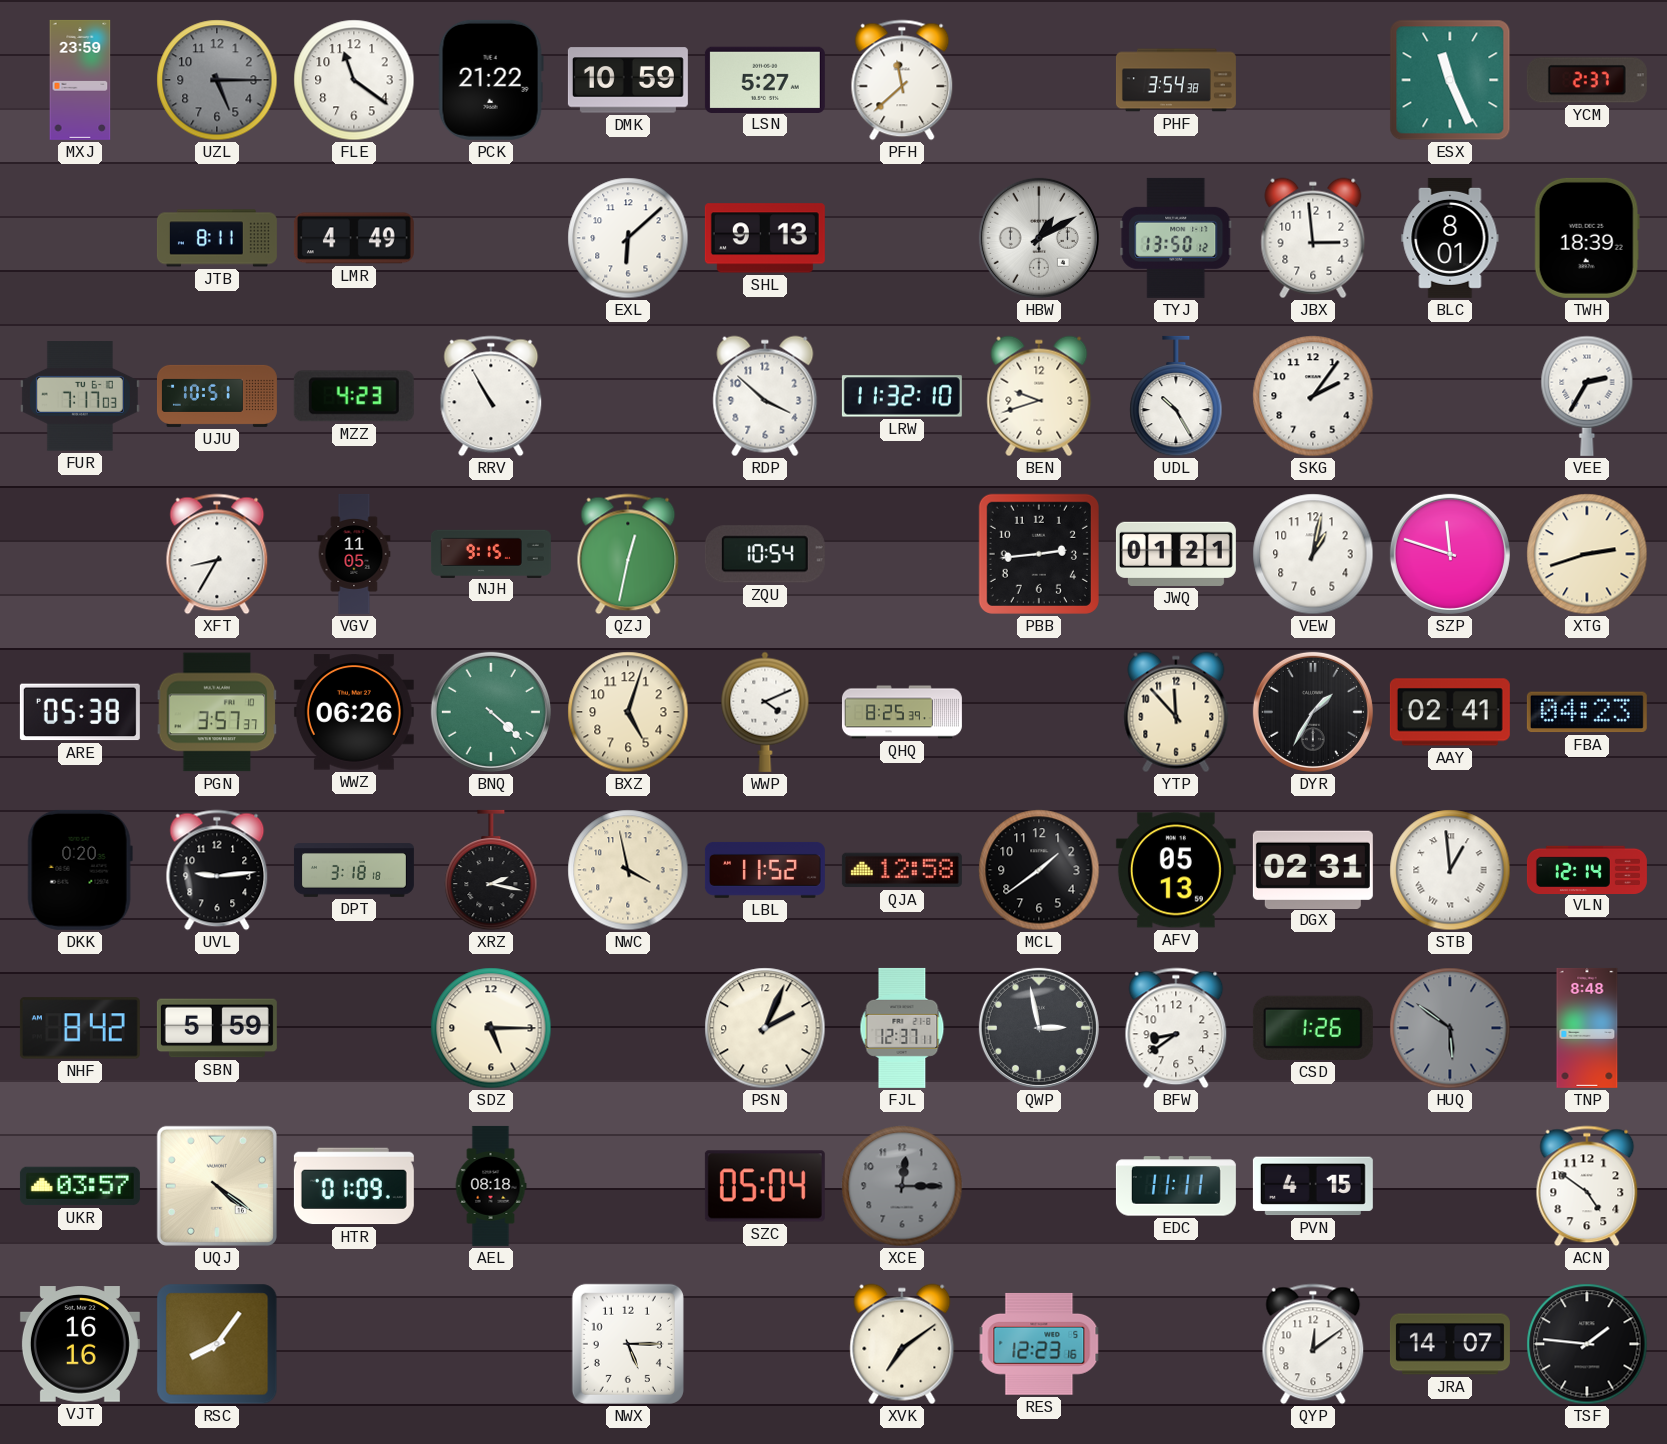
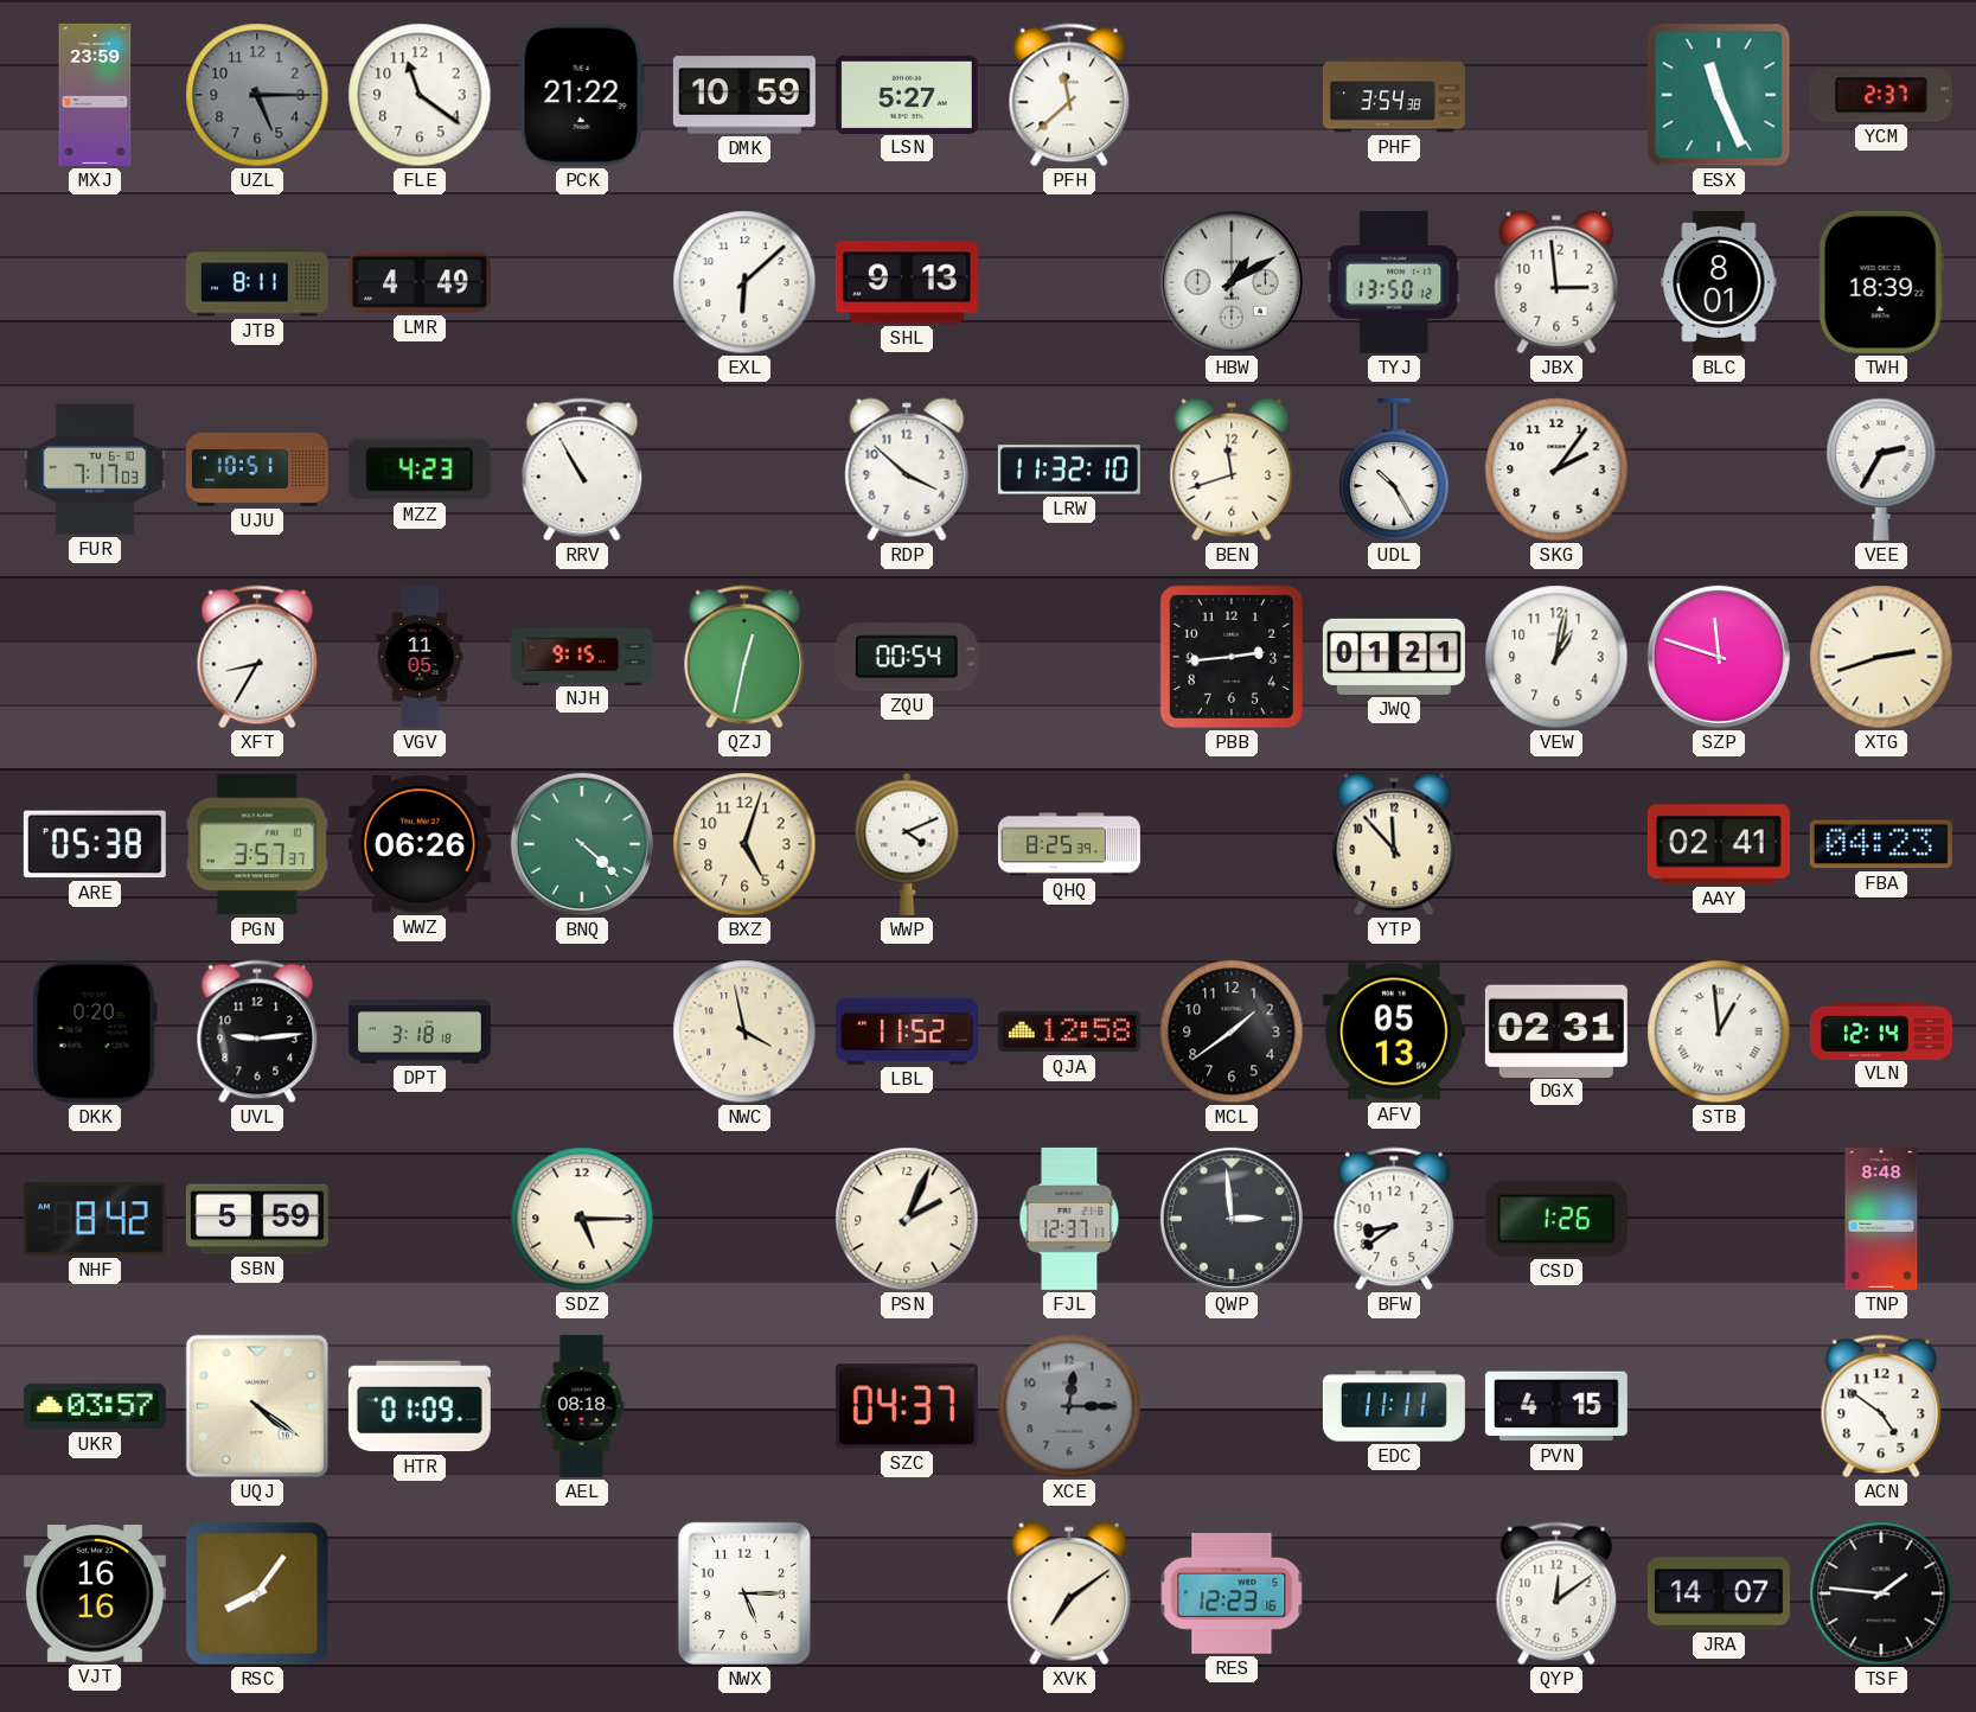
BEN: 9:42 -> 11:42 (1232, 469)
ZQU: 10:54 -> 00:54 (907, 657)
DYR: 1:35 -> none (1313, 712)
XRZ: 2:17 -> none (491, 870)
QWP: 2:58 -> 2:59 (1232, 1219)
HUQ: 5:51 -> none (1450, 1028)
SZC: 05:04 -> 04:37 (907, 1406)
